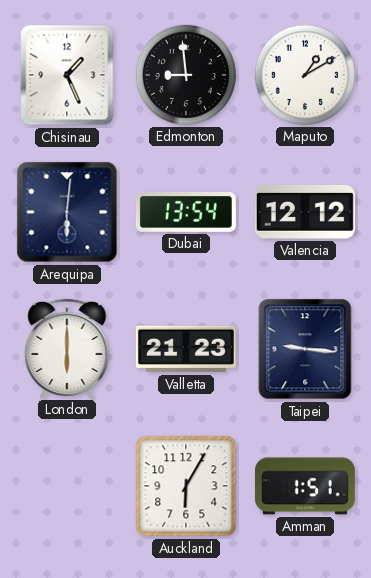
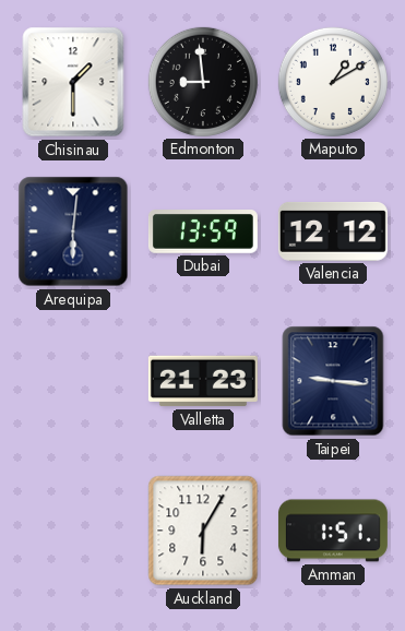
Chisinau: 1:26 -> 1:30 (73, 82)
Dubai: 13:54 -> 13:59 (203, 233)
London: 6:00 -> none (67, 348)
